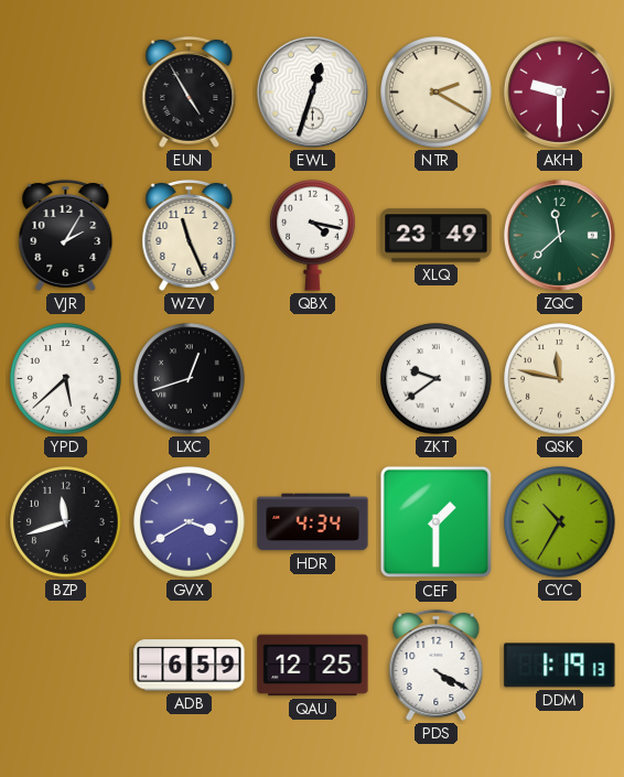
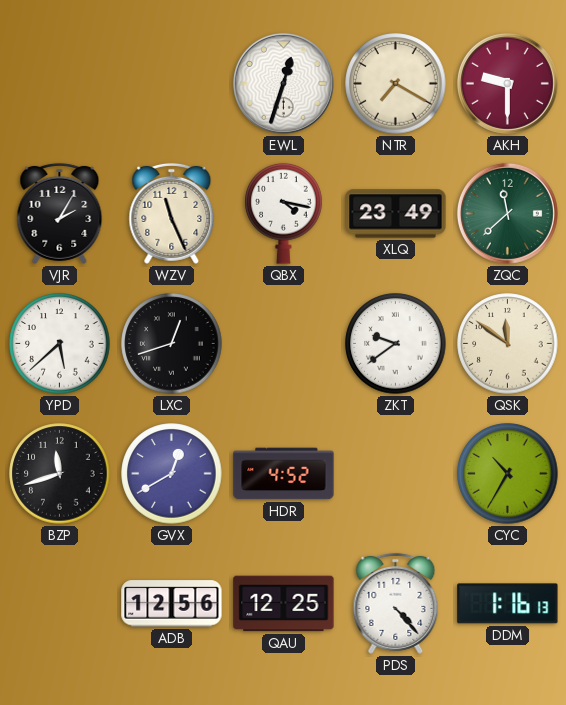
EUN: 4:55 -> none (190, 91)
NTR: 2:20 -> 7:20 (396, 84)
QSK: 11:47 -> 11:51 (508, 344)
GVX: 3:40 -> 12:40 (172, 474)
HDR: 4:34 -> 4:52 (284, 474)
CEF: 1:30 -> none (437, 522)
ADB: 6:59 -> 12:56 (172, 604)
PDS: 4:20 -> 4:23 (396, 603)
DDM: 1:19 -> 1:16 (508, 604)
